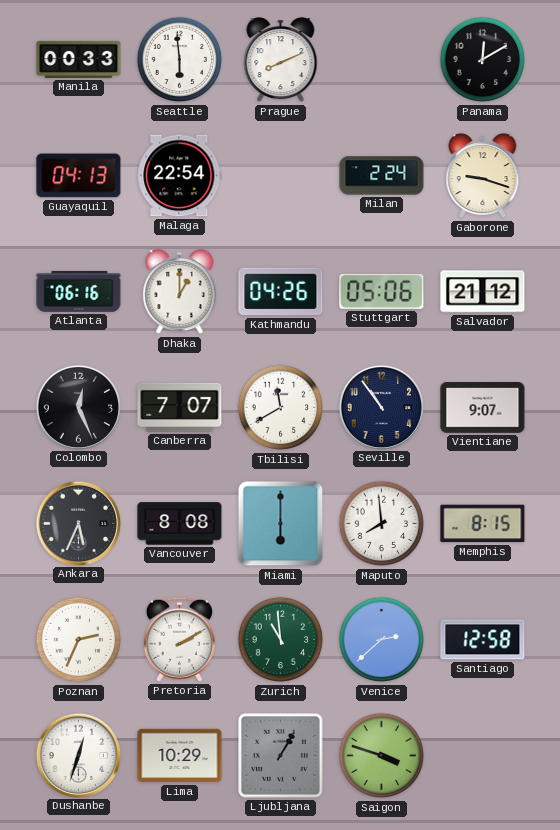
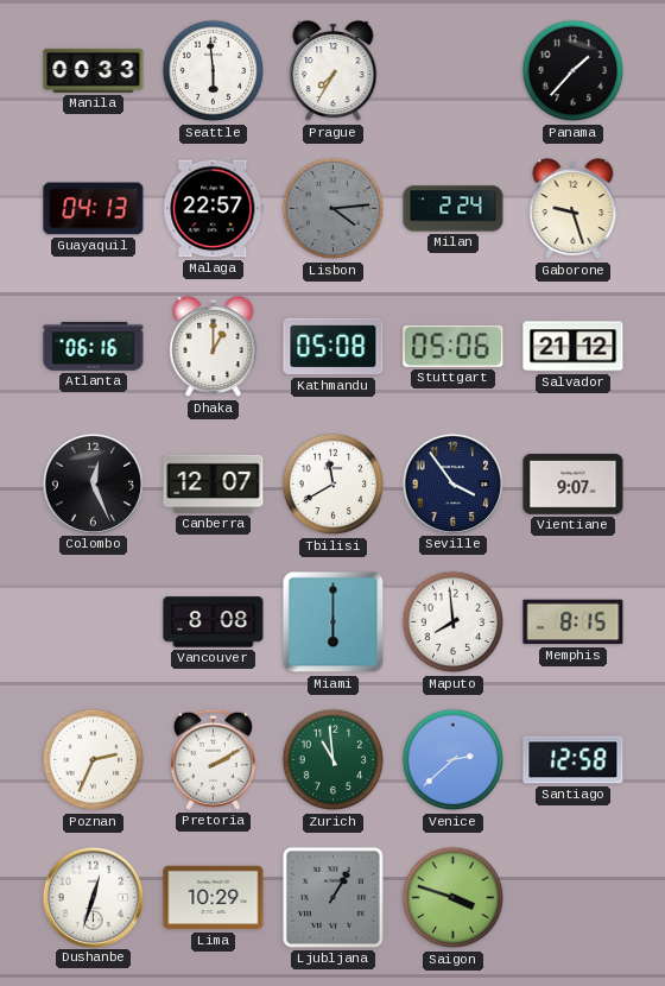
Prague: 8:11 -> 7:35 (334, 71)
Panama: 12:10 -> 1:37 (574, 71)
Malaga: 22:54 -> 22:57 (214, 209)
Lisbon: none -> 4:14 (334, 209)
Gaborone: 9:18 -> 9:27 (574, 209)
Kathmandu: 04:26 -> 05:08 (334, 347)
Canberra: 7:07 -> 12:07 (214, 483)
Seville: 10:54 -> 3:54 (452, 483)
Ankara: 5:34 -> none (78, 523)
